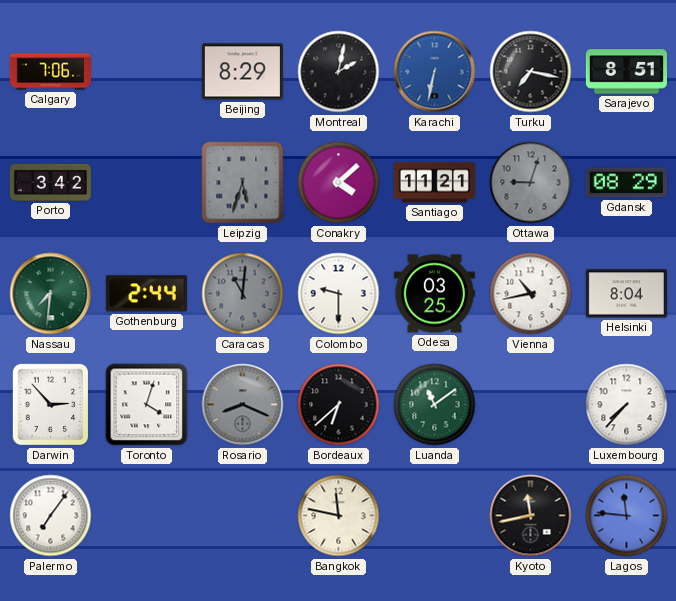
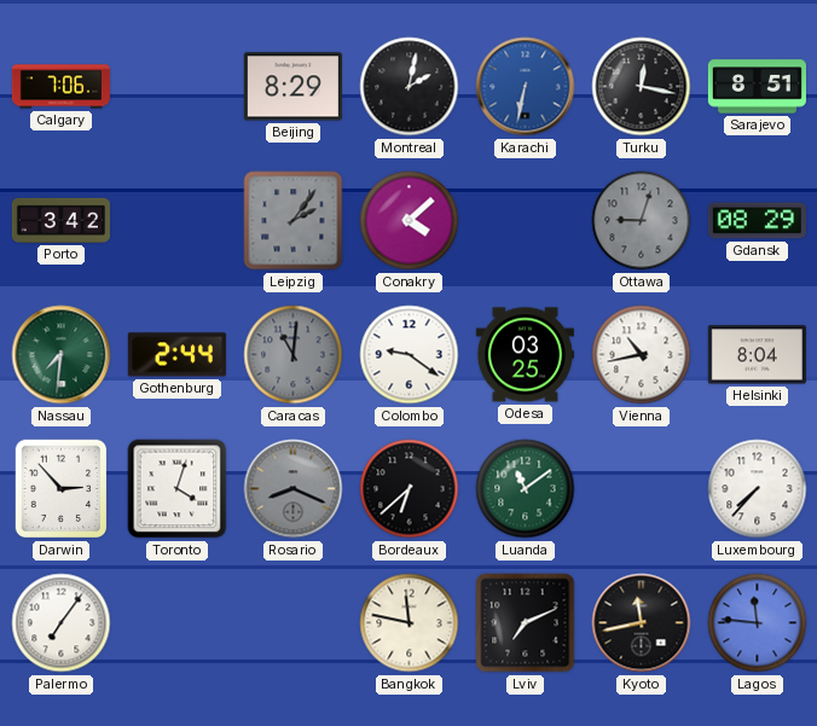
Turku: 7:17 -> 12:17 (642, 87)
Leipzig: 5:33 -> 2:06 (294, 221)
Santiago: 11:21 -> none (434, 183)
Colombo: 9:30 -> 9:21 (410, 355)
Lviv: none -> 7:11 (526, 623)
